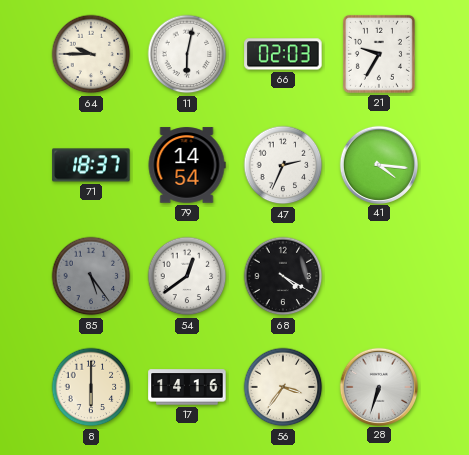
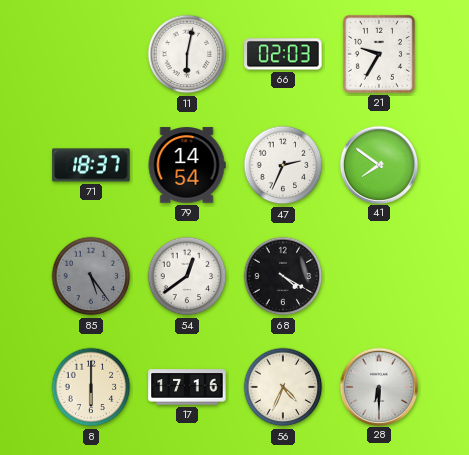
64: 9:45 -> none (91, 54)
41: 4:16 -> 7:51 (378, 164)
17: 14:16 -> 17:16 (187, 387)
56: 3:36 -> 4:34 (283, 387)
28: 6:33 -> 6:30 (378, 386)
